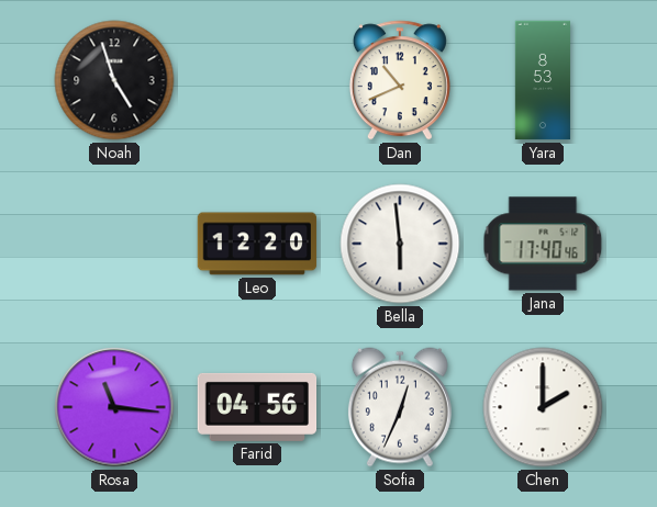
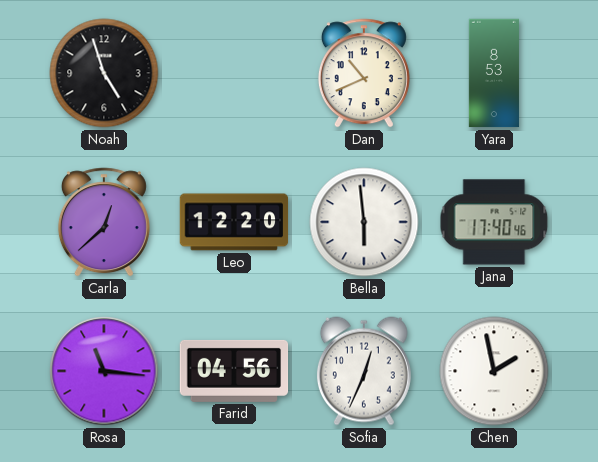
Carla: none -> 12:38 (104, 222)
Chen: 2:00 -> 1:58 (494, 371)
